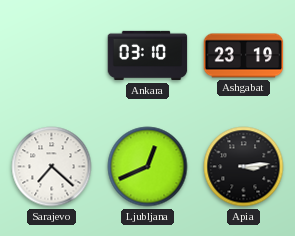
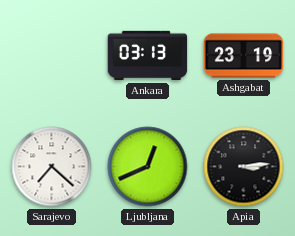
Ankara: 03:10 -> 03:13 (148, 56)
